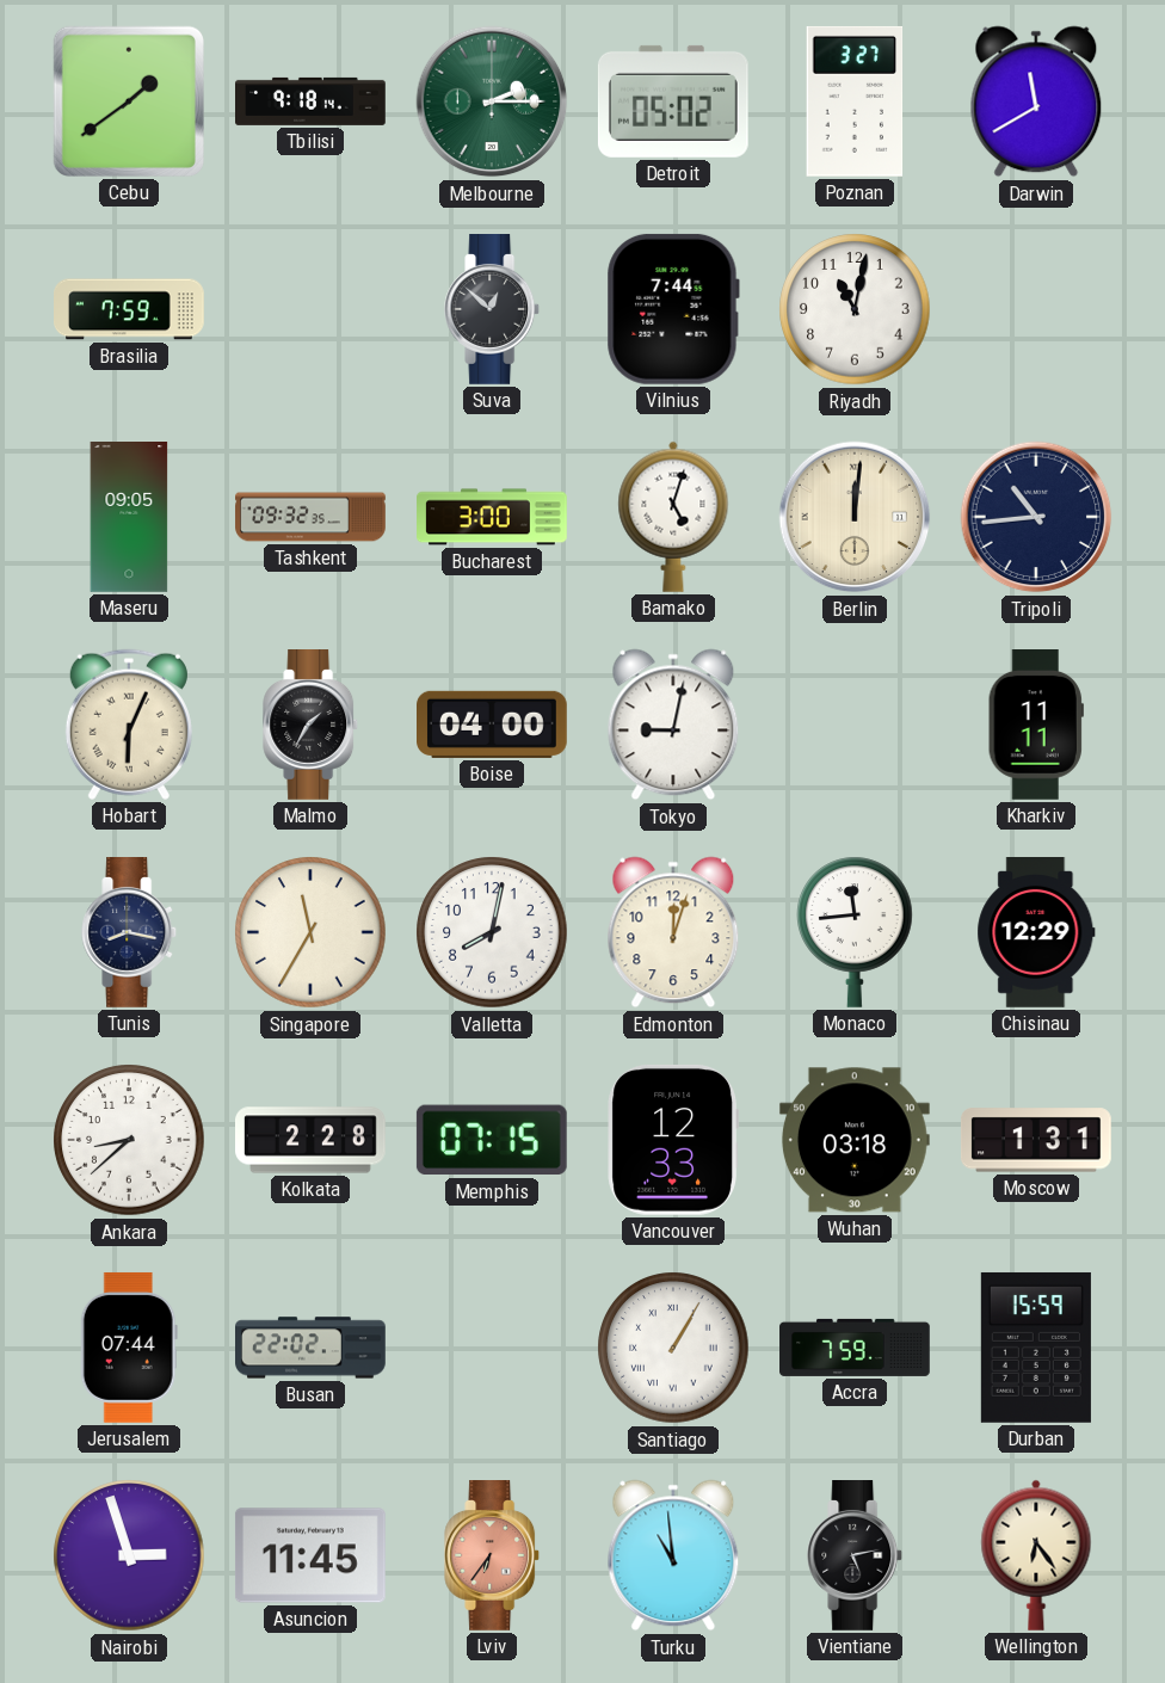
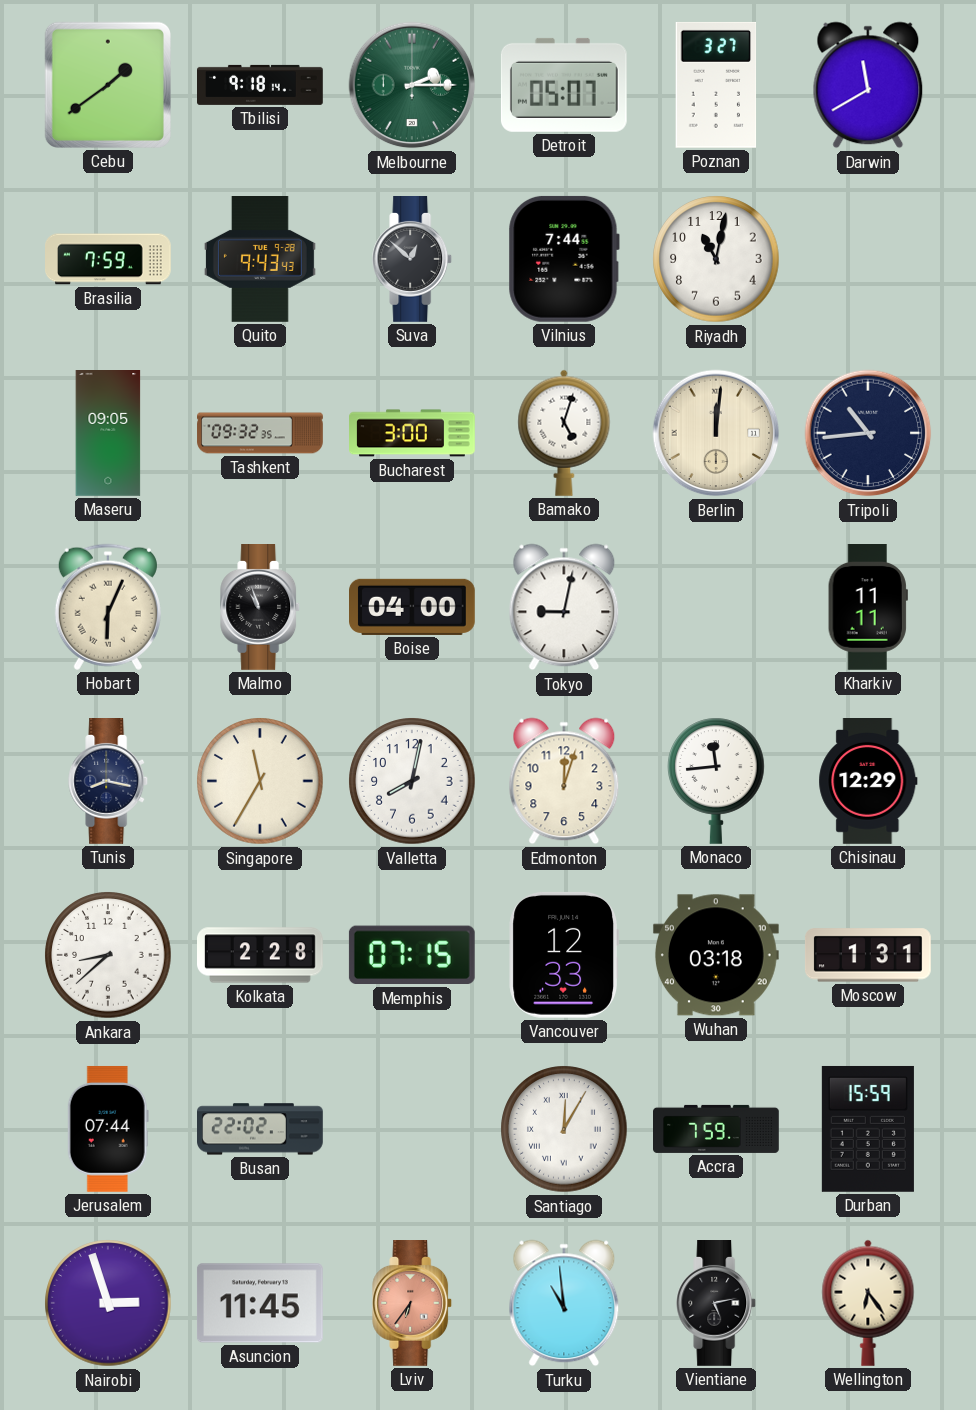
Detroit: 05:02 -> 05:07 (564, 85)
Quito: none -> 9:43 (260, 260)
Malmo: 1:35 -> 10:57 (261, 608)
Santiago: 1:05 -> 12:05 (564, 1129)
